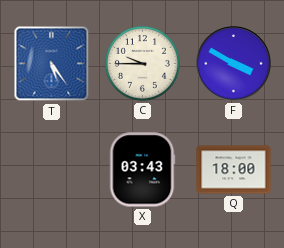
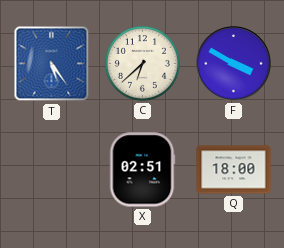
C: 9:45 -> 6:38 (142, 63)
X: 03:43 -> 02:51 (142, 170)
